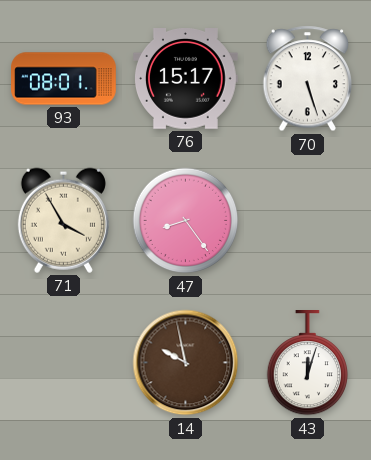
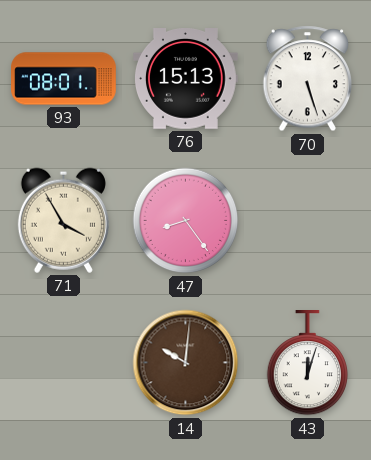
76: 15:17 -> 15:13 (186, 79)
14: 9:58 -> 10:01 (186, 363)
